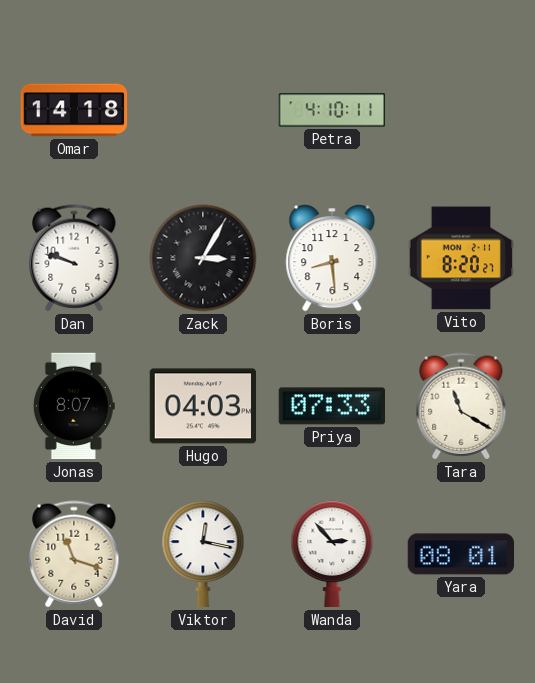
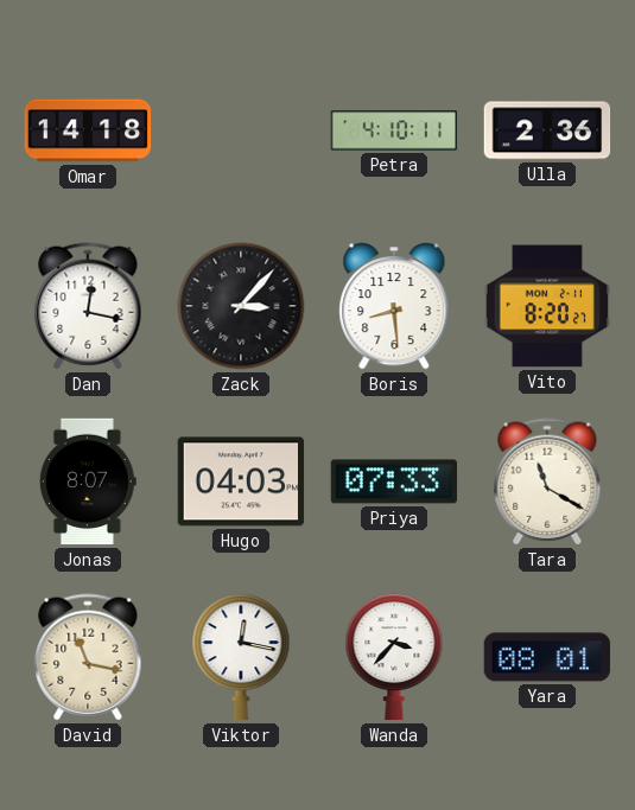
Ulla: none -> 2:36 (547, 130)
Dan: 9:48 -> 12:17 (88, 306)
Zack: 3:05 -> 3:07 (241, 306)
David: 11:18 -> 11:17 (88, 657)
Wanda: 2:53 -> 3:37 (394, 657)
